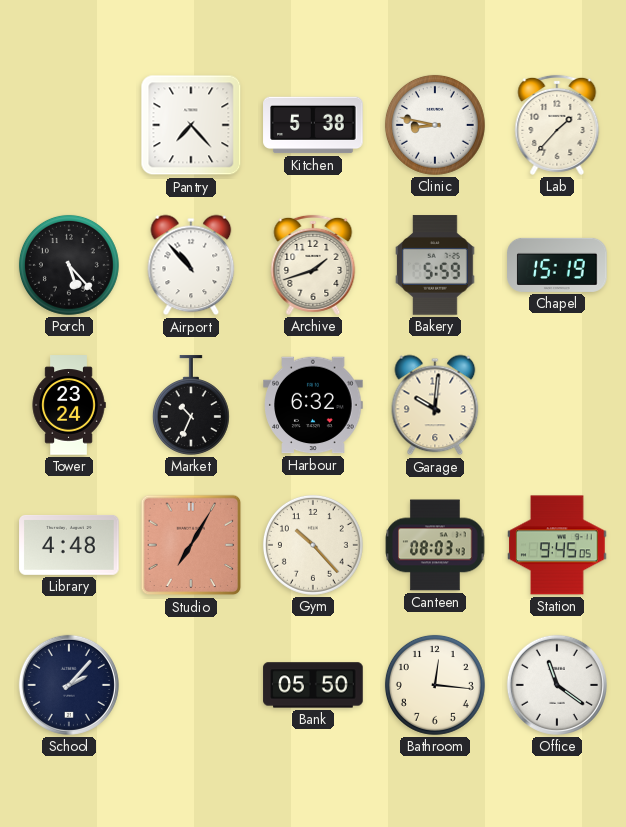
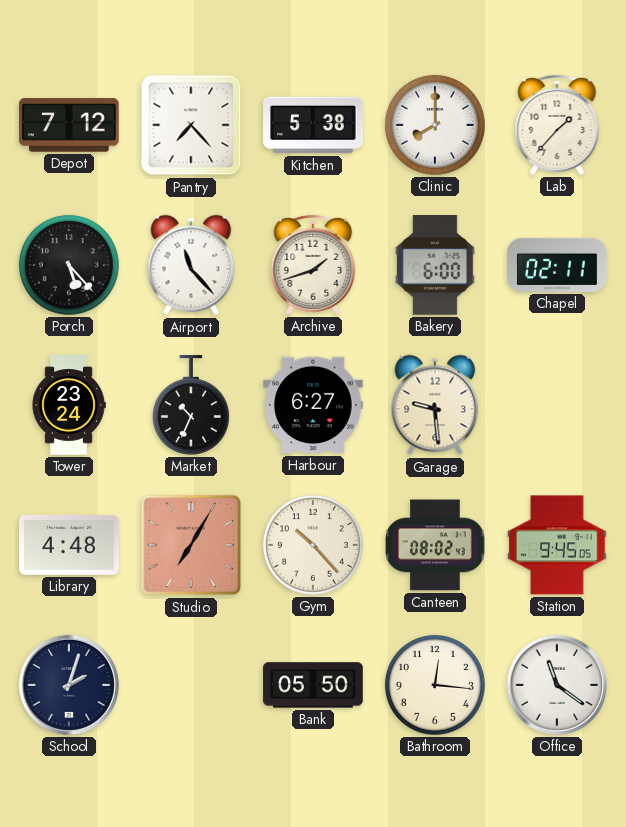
Depot: none -> 7:12 (69, 125)
Clinic: 8:47 -> 8:00 (435, 125)
Airport: 10:53 -> 11:23 (191, 265)
Bakery: 5:59 -> 6:00 (436, 265)
Chapel: 15:19 -> 02:11 (557, 265)
Harbour: 6:32 -> 6:27 (313, 405)
Garage: 10:01 -> 9:29 (435, 405)
Canteen: 08:03 -> 08:02 (435, 545)
School: 2:07 -> 2:03 (69, 685)
